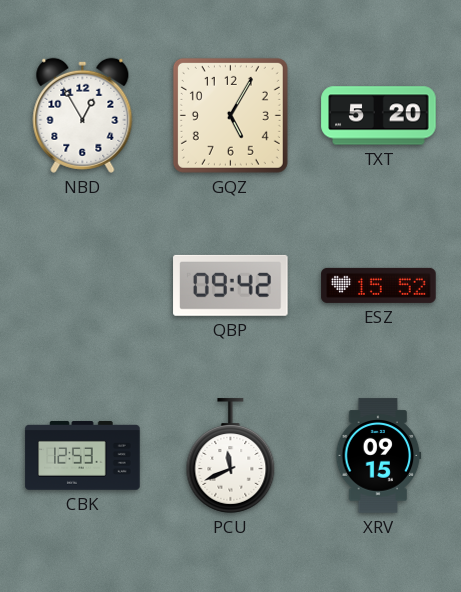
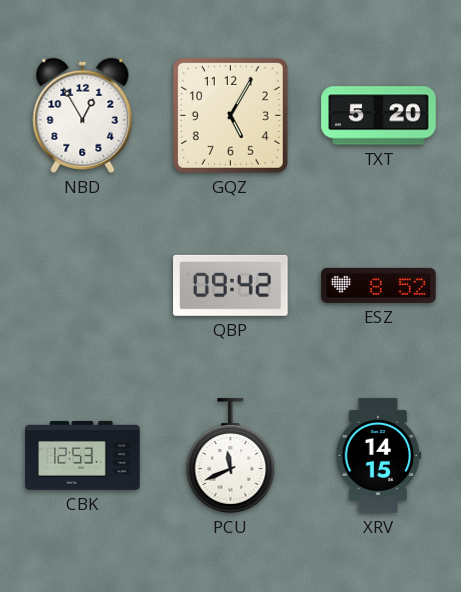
ESZ: 15:52 -> 8:52 (379, 285)
XRV: 09:15 -> 14:15 (379, 456)
